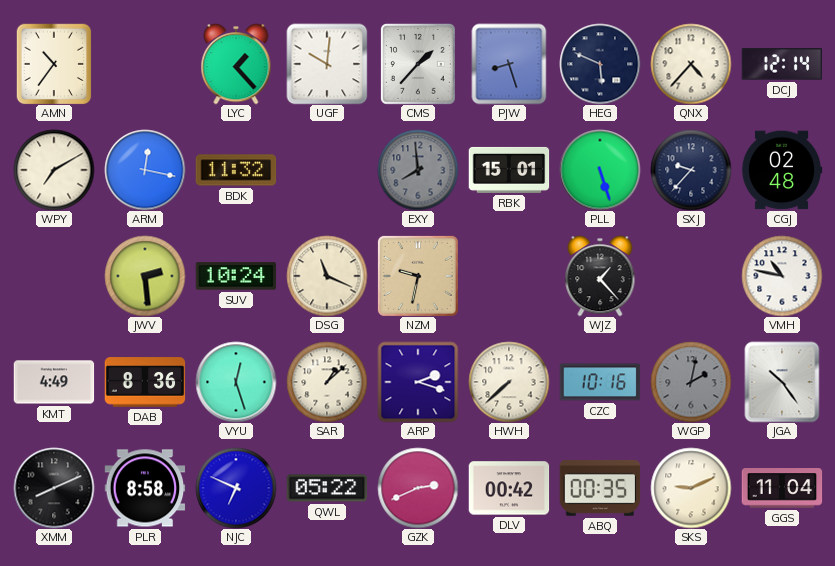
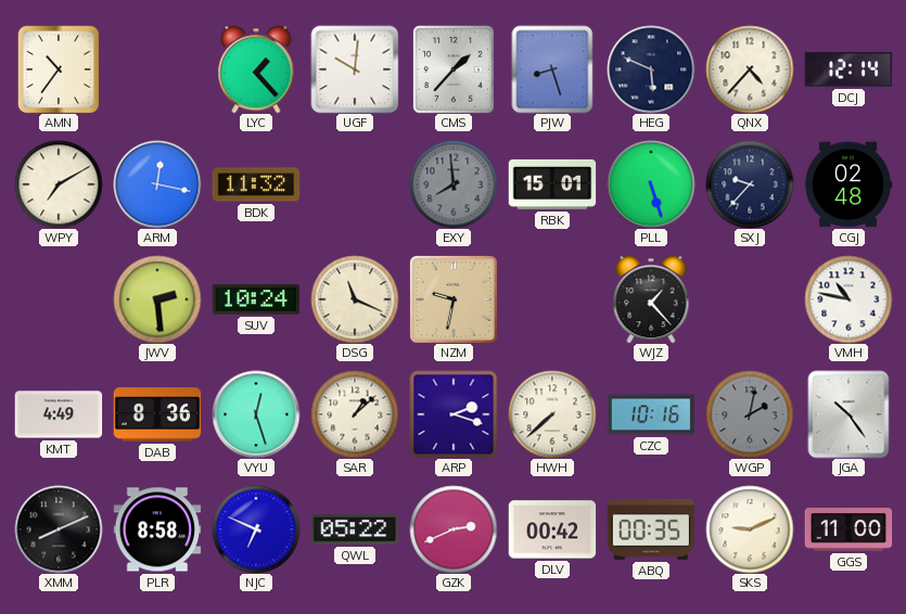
GGS: 11:04 -> 11:00 (848, 530)
